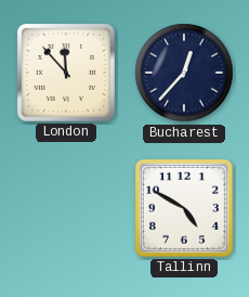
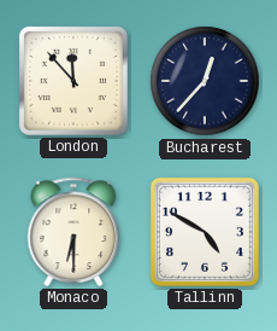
Monaco: none -> 6:30 (73, 232)
